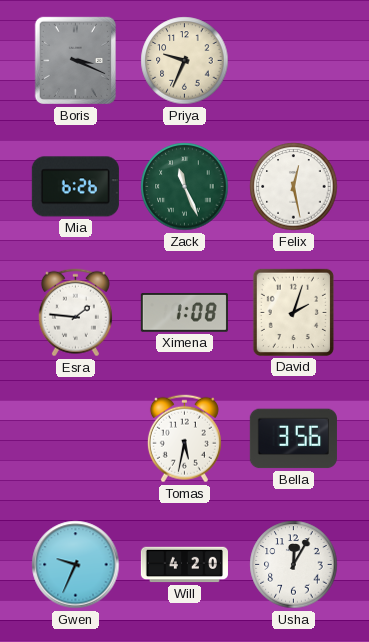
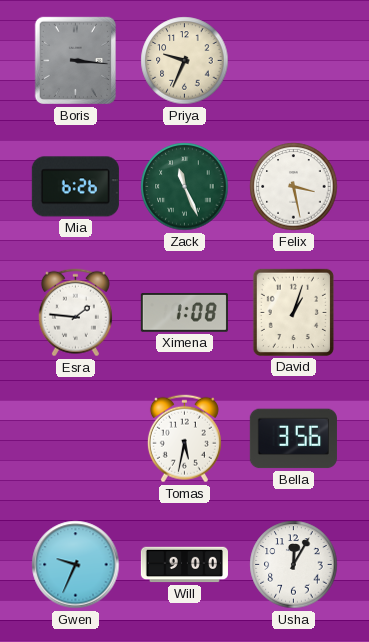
Boris: 3:19 -> 3:16 (75, 61)
Felix: 12:28 -> 3:28 (294, 187)
David: 2:03 -> 1:03 (293, 312)
Will: 4:20 -> 9:00 (184, 565)
